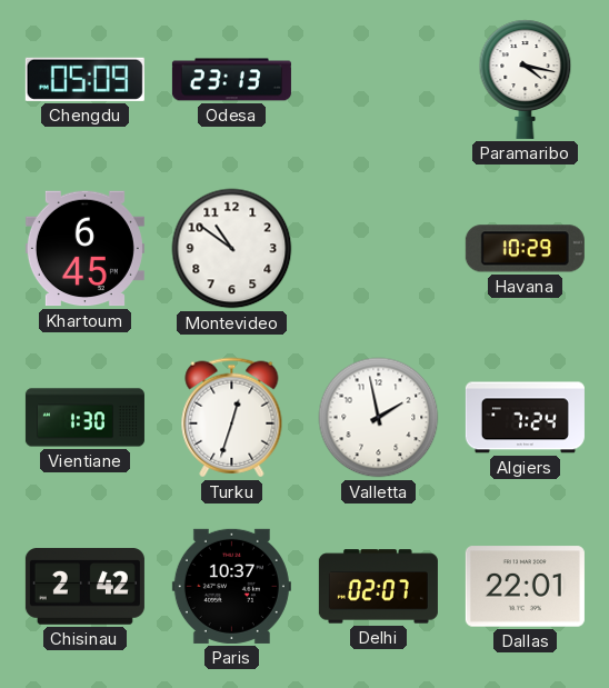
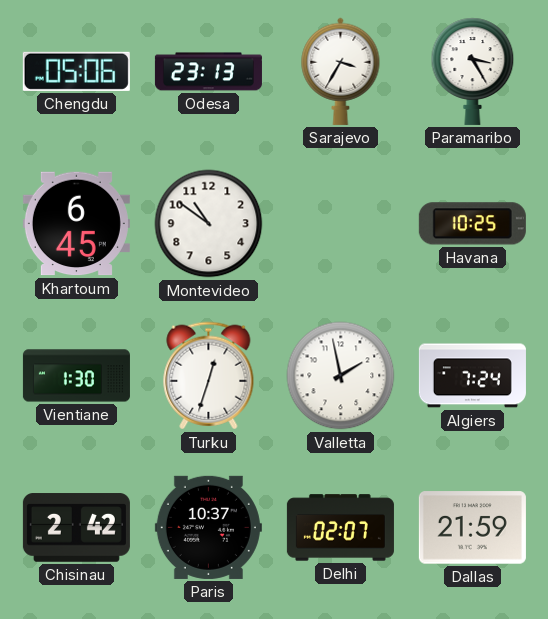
Chengdu: 05:09 -> 05:06 (76, 71)
Sarajevo: none -> 3:35 (341, 71)
Paramaribo: 4:17 -> 3:25 (473, 71)
Havana: 10:29 -> 10:25 (472, 224)
Dallas: 22:01 -> 21:59 (472, 528)
